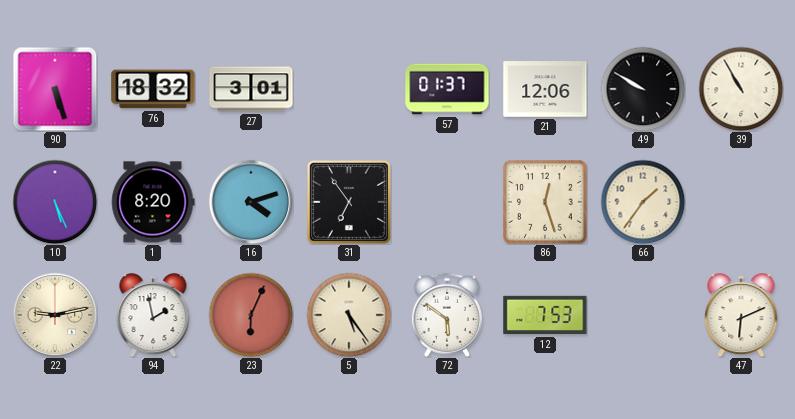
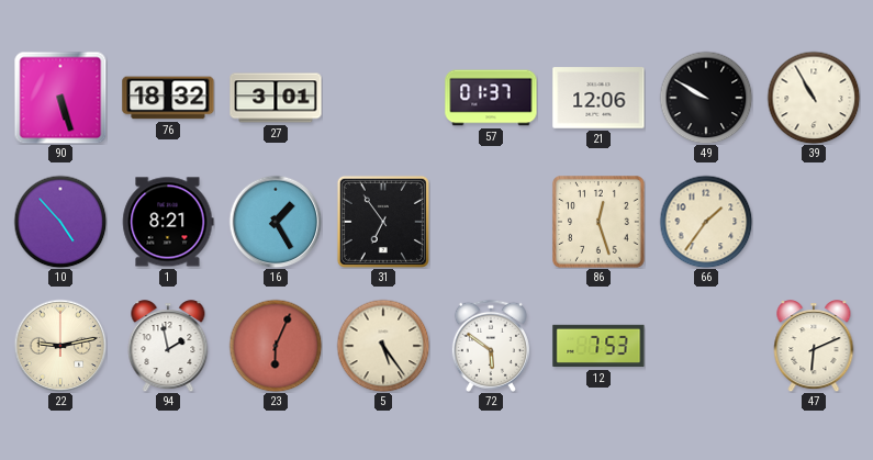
10: 5:26 -> 4:53 (60, 222)
1: 8:20 -> 8:21 (168, 222)
16: 4:12 -> 1:25 (276, 222)
